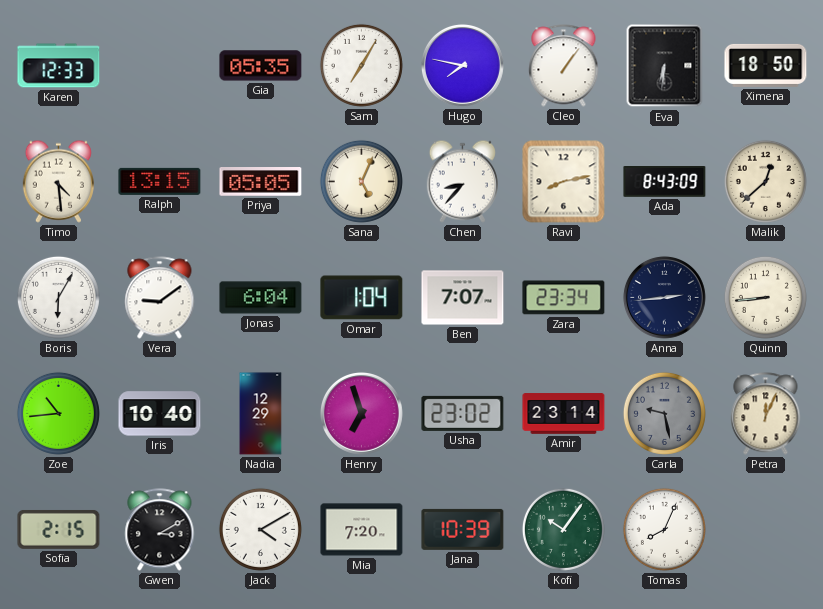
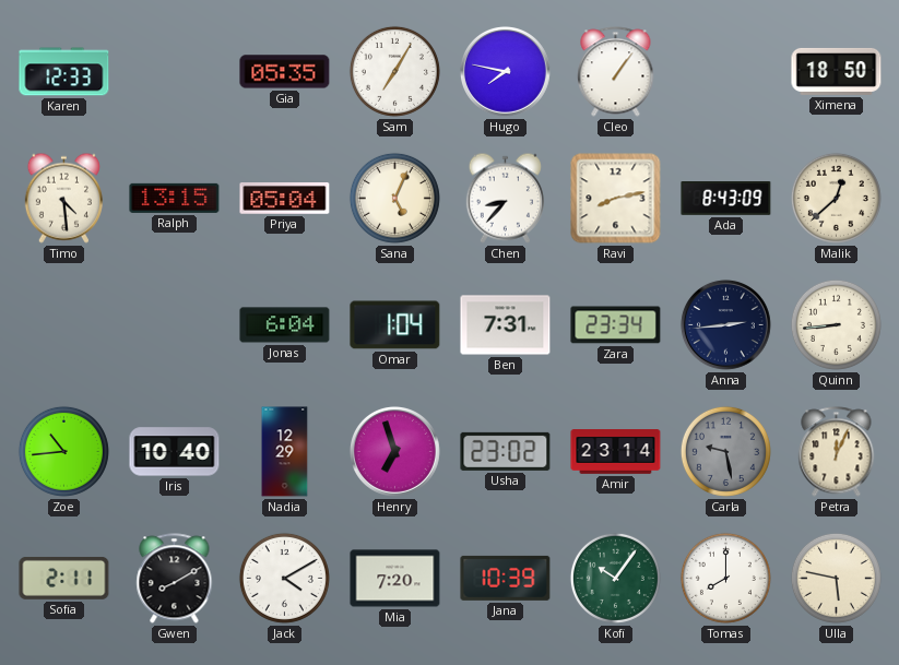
Eva: 6:31 -> none (665, 66)
Priya: 05:05 -> 05:04 (285, 199)
Boris: 6:05 -> none (58, 297)
Vera: 9:09 -> none (160, 298)
Ben: 7:07 -> 7:31 (506, 325)
Sofia: 2:15 -> 2:11 (64, 578)
Gwen: 3:10 -> 8:10 (175, 579)
Tomas: 8:04 -> 8:00 (725, 578)
Ulla: none -> 5:47 (836, 578)
